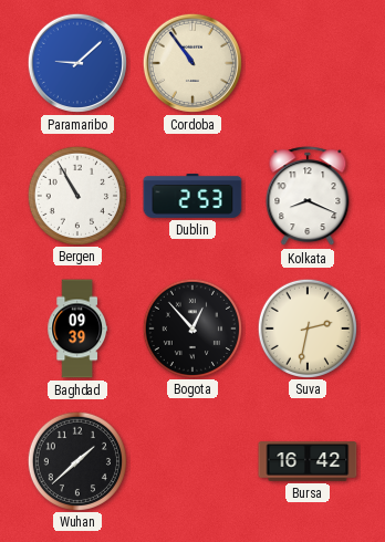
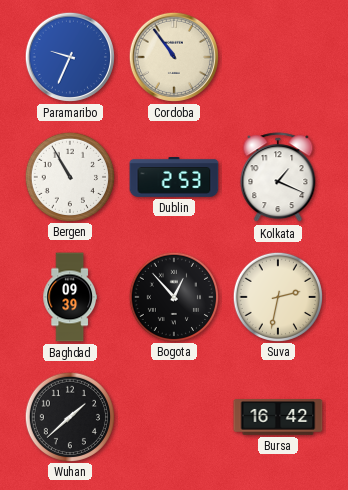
Paramaribo: 9:08 -> 9:34 (70, 57)
Kolkata: 8:19 -> 1:19 (278, 178)
